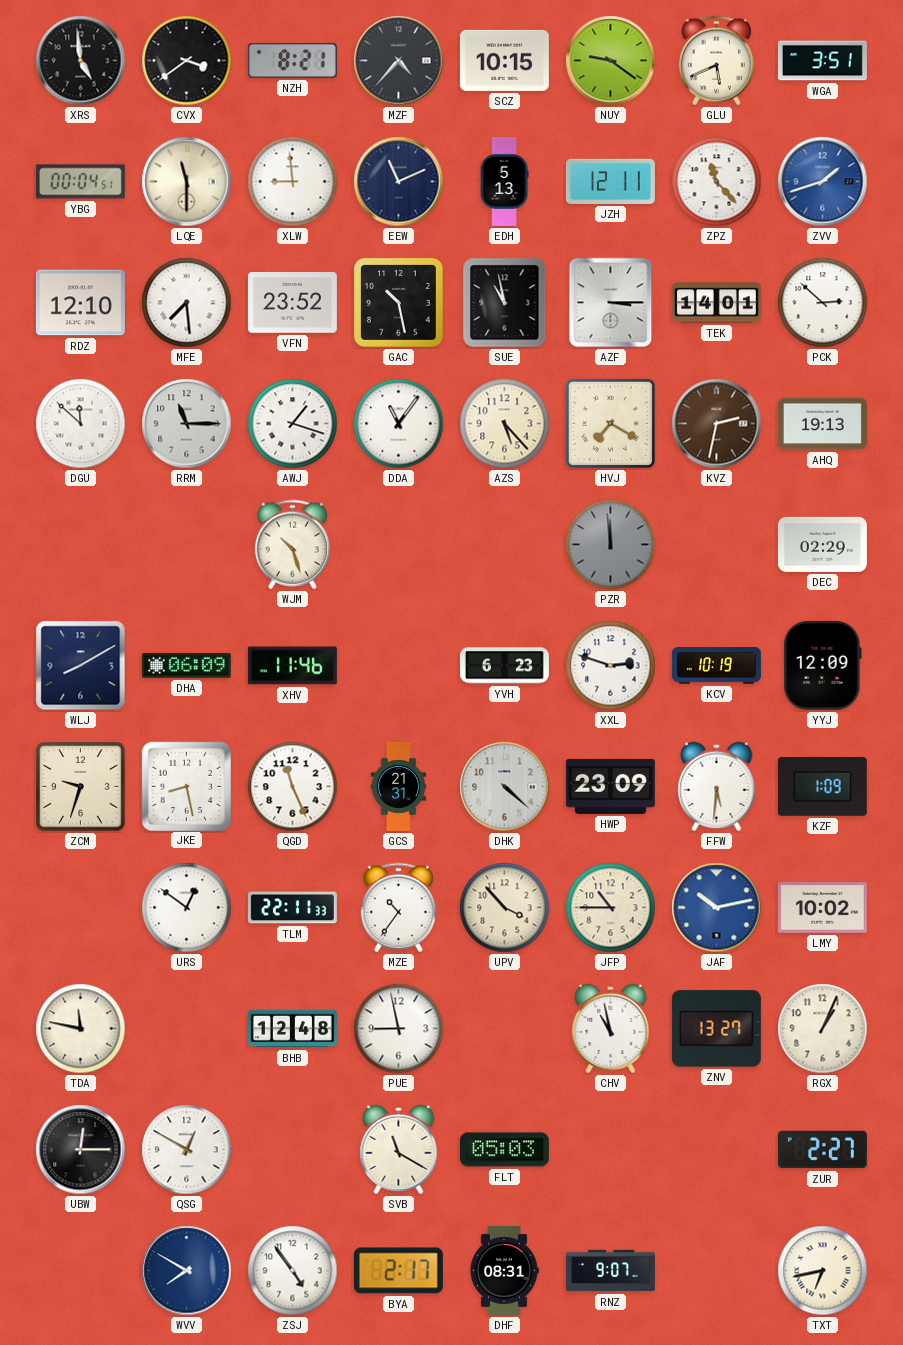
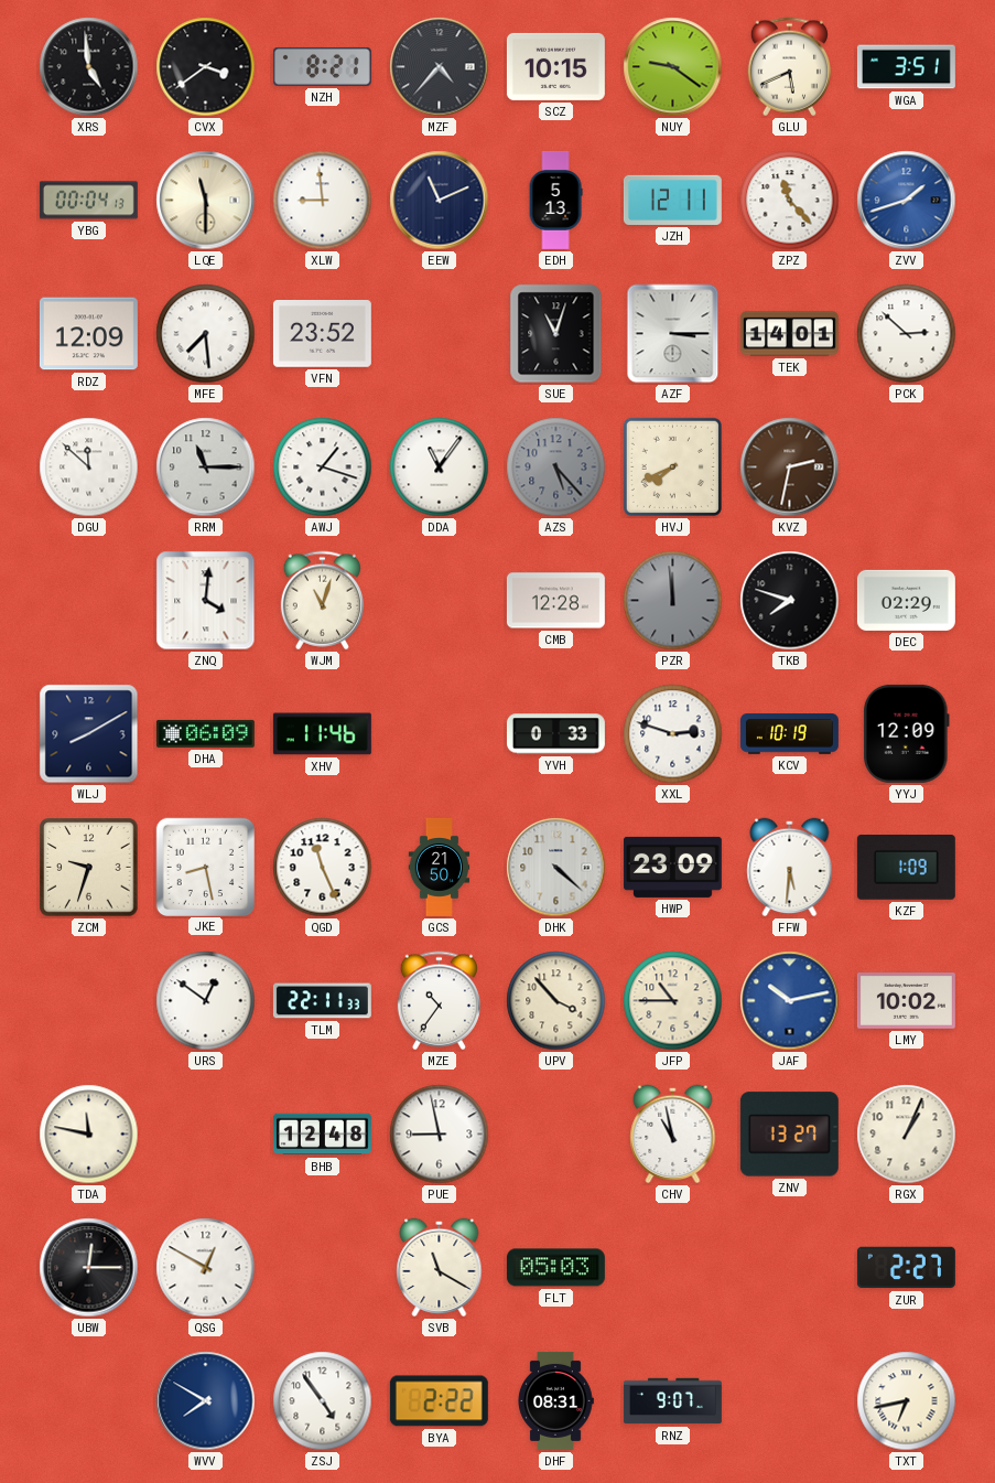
YBG: 00:04:51 -> 00:04:13 (88, 201)
RDZ: 12:10 -> 12:09 (88, 334)
GAC: 10:28 -> none (399, 303)
SUE: 10:58 -> 11:03 (556, 334)
AZS dial: cream -> grey (556, 468)
HVJ: 7:20 -> 7:41 (672, 466)
AHQ: 19:13 -> none (822, 424)
ZNQ: none -> 4:01 (206, 601)
WJM: 10:27 -> 11:03 (322, 601)
CMB: none -> 12:28 (555, 601)
TKB: none -> 7:48 (790, 601)
YVH: 6:23 -> 0:33 (555, 734)
GCS: 21:31 -> 21:50 (440, 867)
BYA: 2:17 -> 2:22 (439, 1401)
